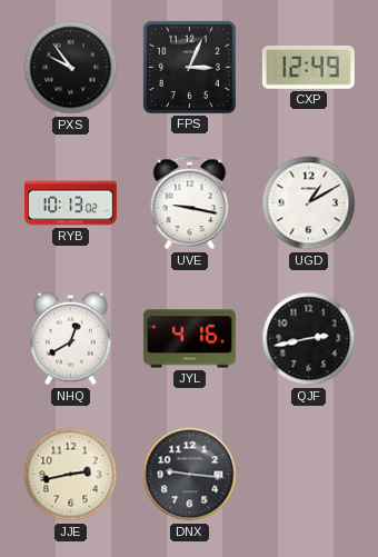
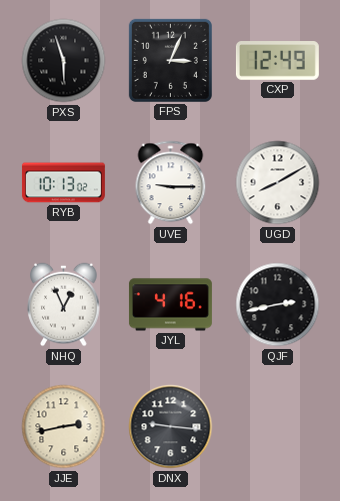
PXS: 9:54 -> 5:57 (64, 61)
UVE: 9:17 -> 9:15 (171, 183)
UGD: 1:10 -> 8:10 (278, 183)
NHQ: 12:40 -> 12:56 (64, 305)
